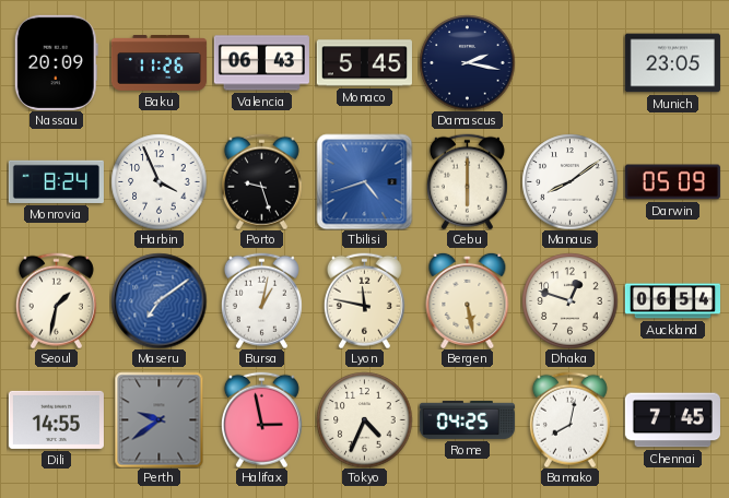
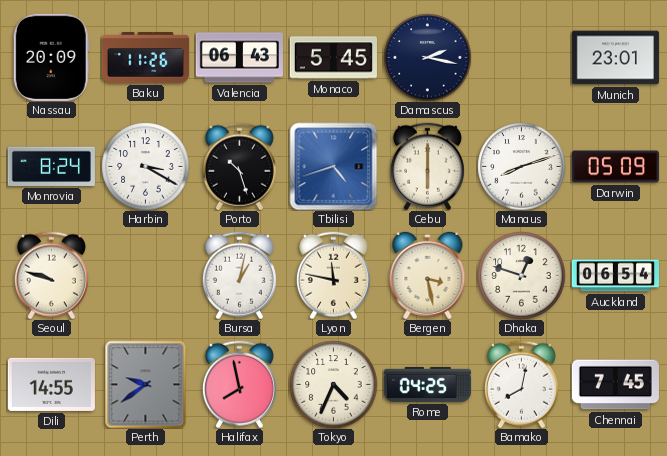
Munich: 23:05 -> 23:01 (615, 58)
Harbin: 3:56 -> 3:20 (145, 166)
Porto: 9:27 -> 10:27 (239, 166)
Manaus: 8:09 -> 8:12 (521, 166)
Seoul: 1:32 -> 9:48 (51, 275)
Maseru: 7:09 -> none (158, 300)
Bergen: 5:28 -> 3:28 (428, 275)
Halifax: 2:58 -> 7:58 (239, 384)
